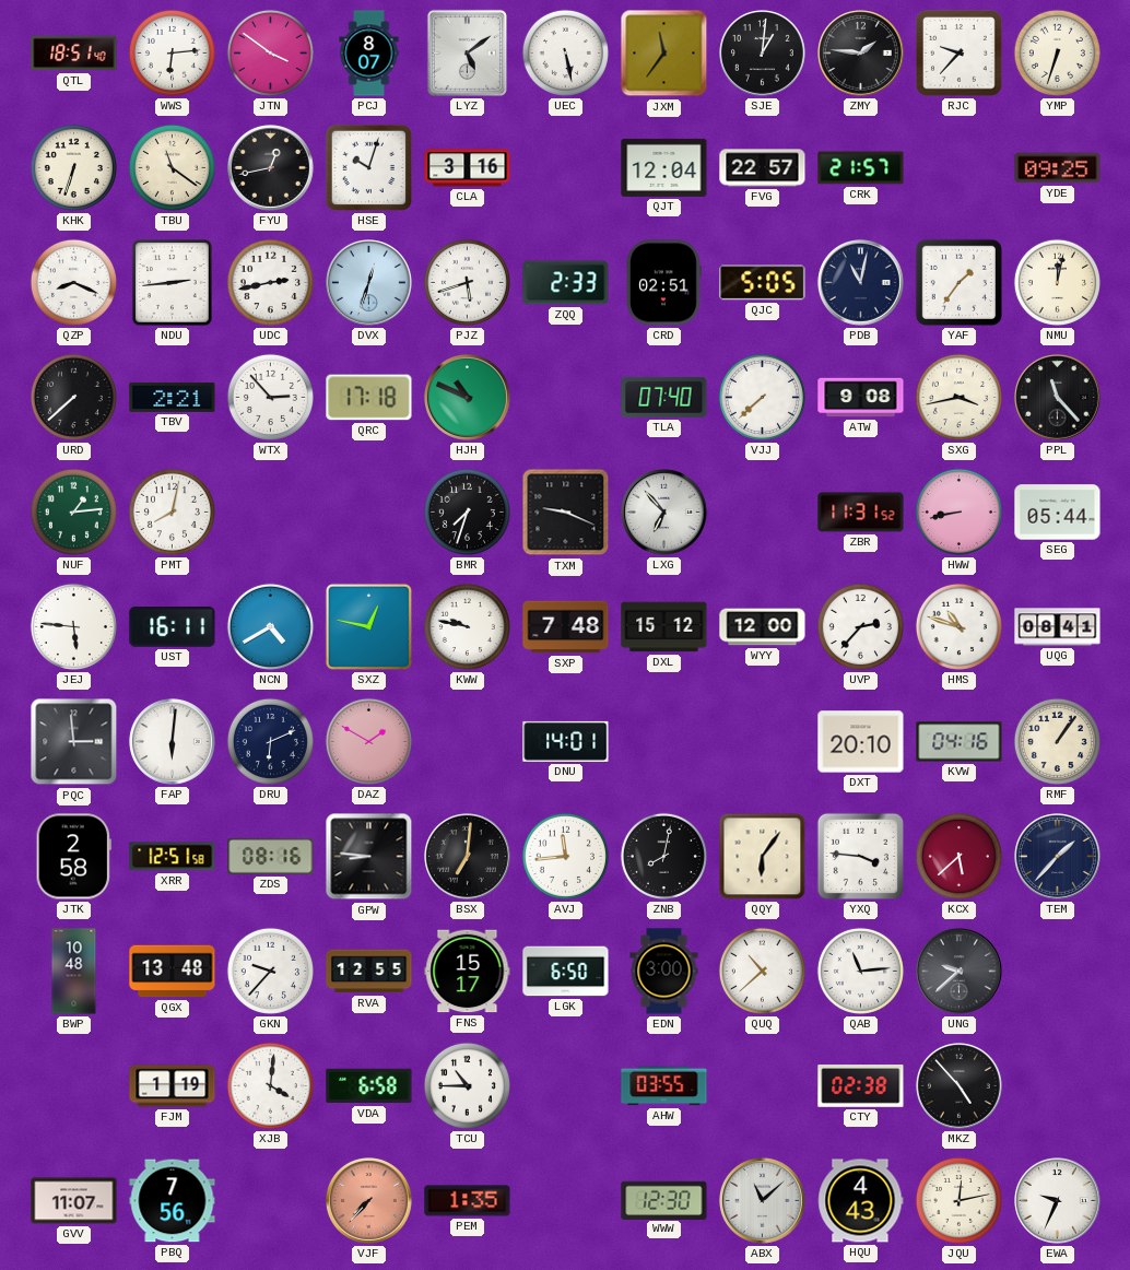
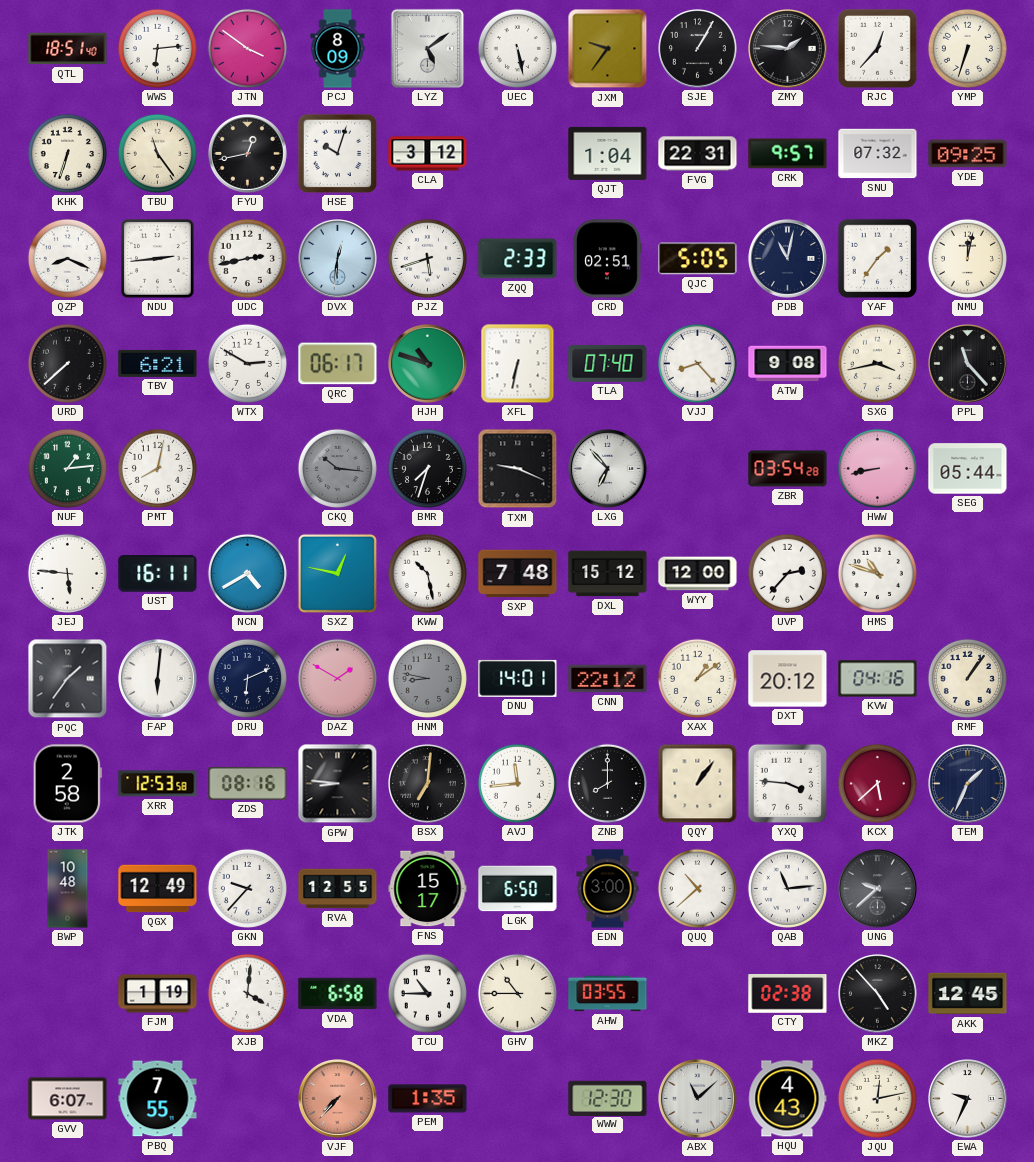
PCJ: 8:07 -> 8:09 (338, 49)
JXM: 11:36 -> 9:36 (608, 49)
SJE: 1:01 -> 1:05 (698, 49)
RJC: 9:37 -> 12:37 (878, 49)
TBU: 11:21 -> 11:24 (157, 153)
CLA: 3:16 -> 3:12 (428, 154)
QJT: 12:04 -> 1:04 (608, 153)
FVG: 22:57 -> 22:31 (698, 154)
CRK: 21:57 -> 9:57 (788, 154)
SNU: none -> 07:32 (878, 154)
DVX: 12:33 -> 12:31 (338, 259)
TBV: 2:21 -> 6:21 (158, 363)
WTX: 2:53 -> 2:50 (247, 363)
QRC: 17:18 -> 06:17 (338, 364)
HJH: 10:49 -> 10:48 (428, 364)
XFL: none -> 6:32 (518, 364)
VJJ: 7:38 -> 8:23 (697, 363)
CKQ: none -> 10:16 (337, 468)
ZBR: 11:31 -> 03:54 (788, 469)
KWW: 9:47 -> 10:28 (427, 573)
UQG: 08:41 -> none (1058, 627)
PQC: 2:59 -> 1:36 (68, 679)
HNM: none -> 8:47 (427, 678)
CNN: none -> 22:12 (608, 679)
XAX: none -> 1:09 (697, 678)
DXT: 20:10 -> 20:12 (788, 679)
XRR: 12:51 -> 12:53 (158, 784)
ZNB: 8:02 -> 8:00 (607, 783)
QQY: 6:06 -> 1:06 (698, 784)
TEM: 1:37 -> 1:34 (968, 784)
QGX: 13:48 -> 12:49 (158, 889)
GHV: none -> 10:45 (517, 993)
AKK: none -> 12:45 (968, 994)
GVV: 11:07 -> 6:07 (68, 1099)
PBQ: 7:56 -> 7:55 (158, 1099)
